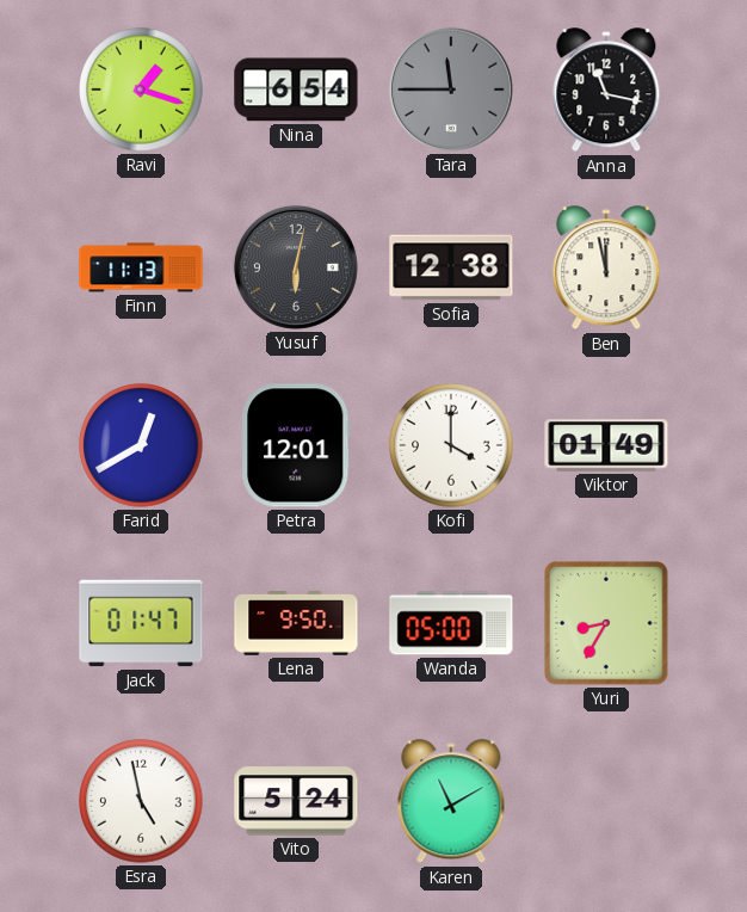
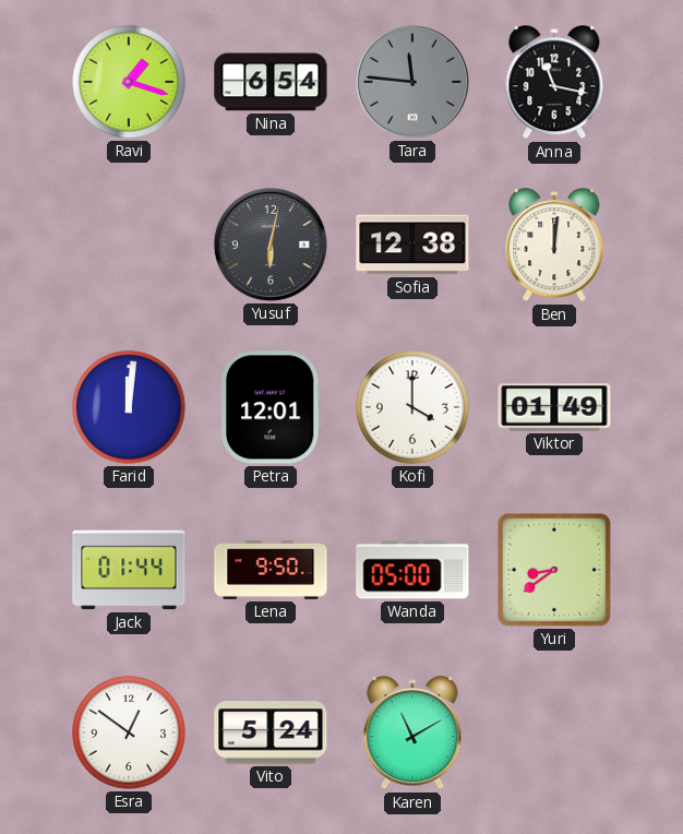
Tara: 11:45 -> 11:46 (412, 82)
Finn: 11:13 -> none (141, 267)
Ben: 11:58 -> 12:01 (554, 246)
Farid: 12:40 -> 12:01 (129, 407)
Jack: 01:47 -> 01:44 (129, 570)
Yuri: 8:35 -> 8:39 (555, 571)
Esra: 4:58 -> 12:51 (129, 732)
